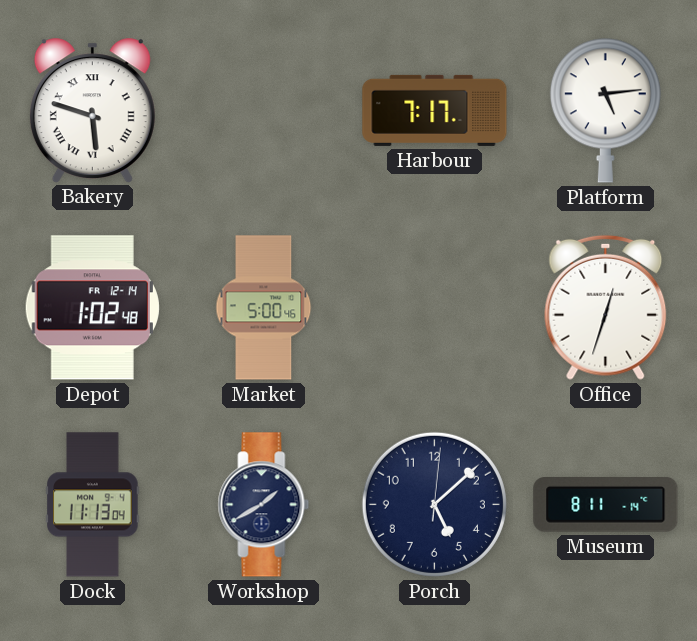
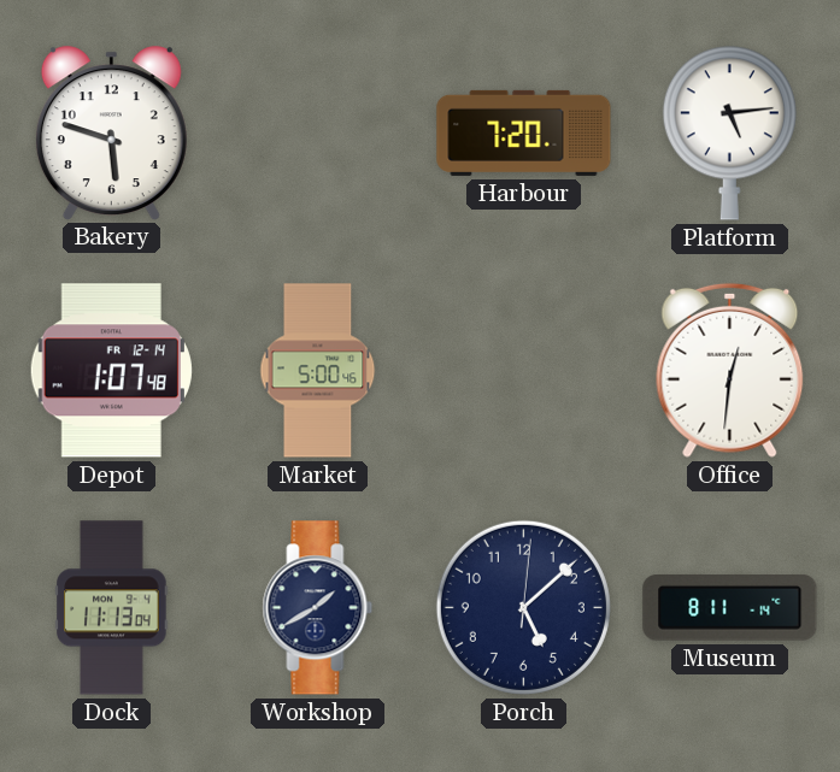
Bakery numerals: Roman -> Arabic (111, 132)
Harbour: 7:17 -> 7:20 (524, 132)
Depot: 1:02 -> 1:07 (111, 371)
Office: 12:33 -> 12:31 (730, 370)
